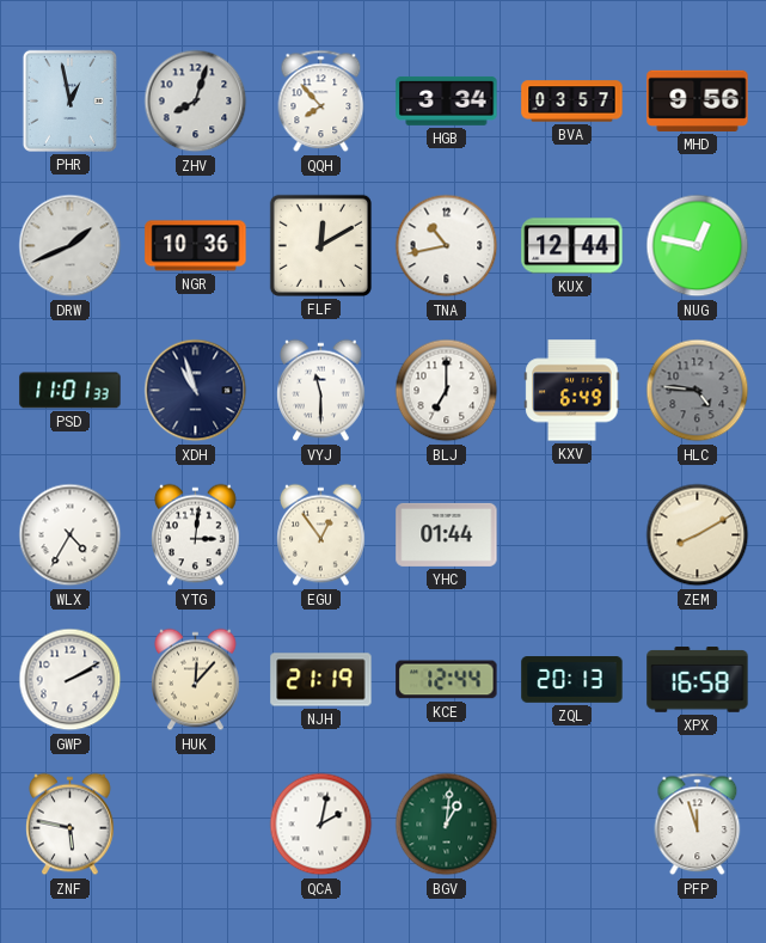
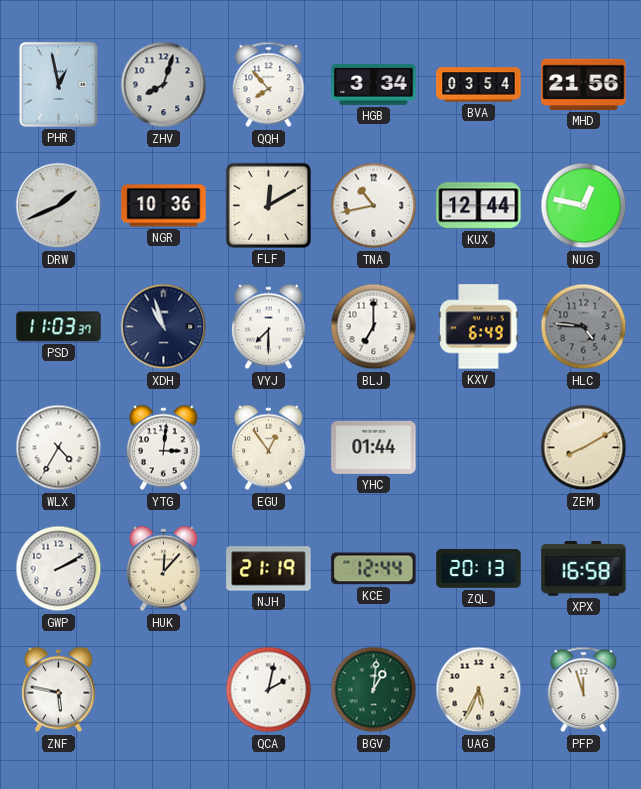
BVA: 03:57 -> 03:54 (479, 85)
MHD: 9:56 -> 21:56 (584, 84)
PSD: 11:01 -> 11:03 (59, 327)
VYJ: 11:30 -> 7:30 (269, 327)
UAG: none -> 5:34 (479, 690)
